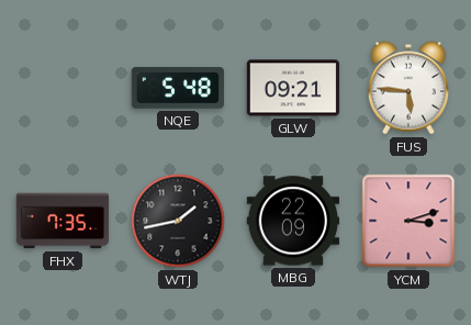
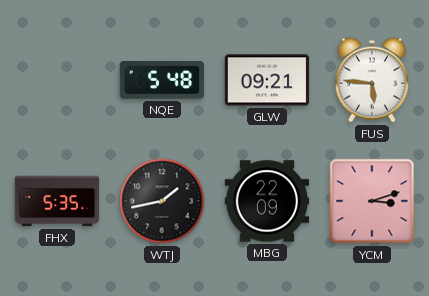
FHX: 7:35 -> 5:35 (57, 201)
